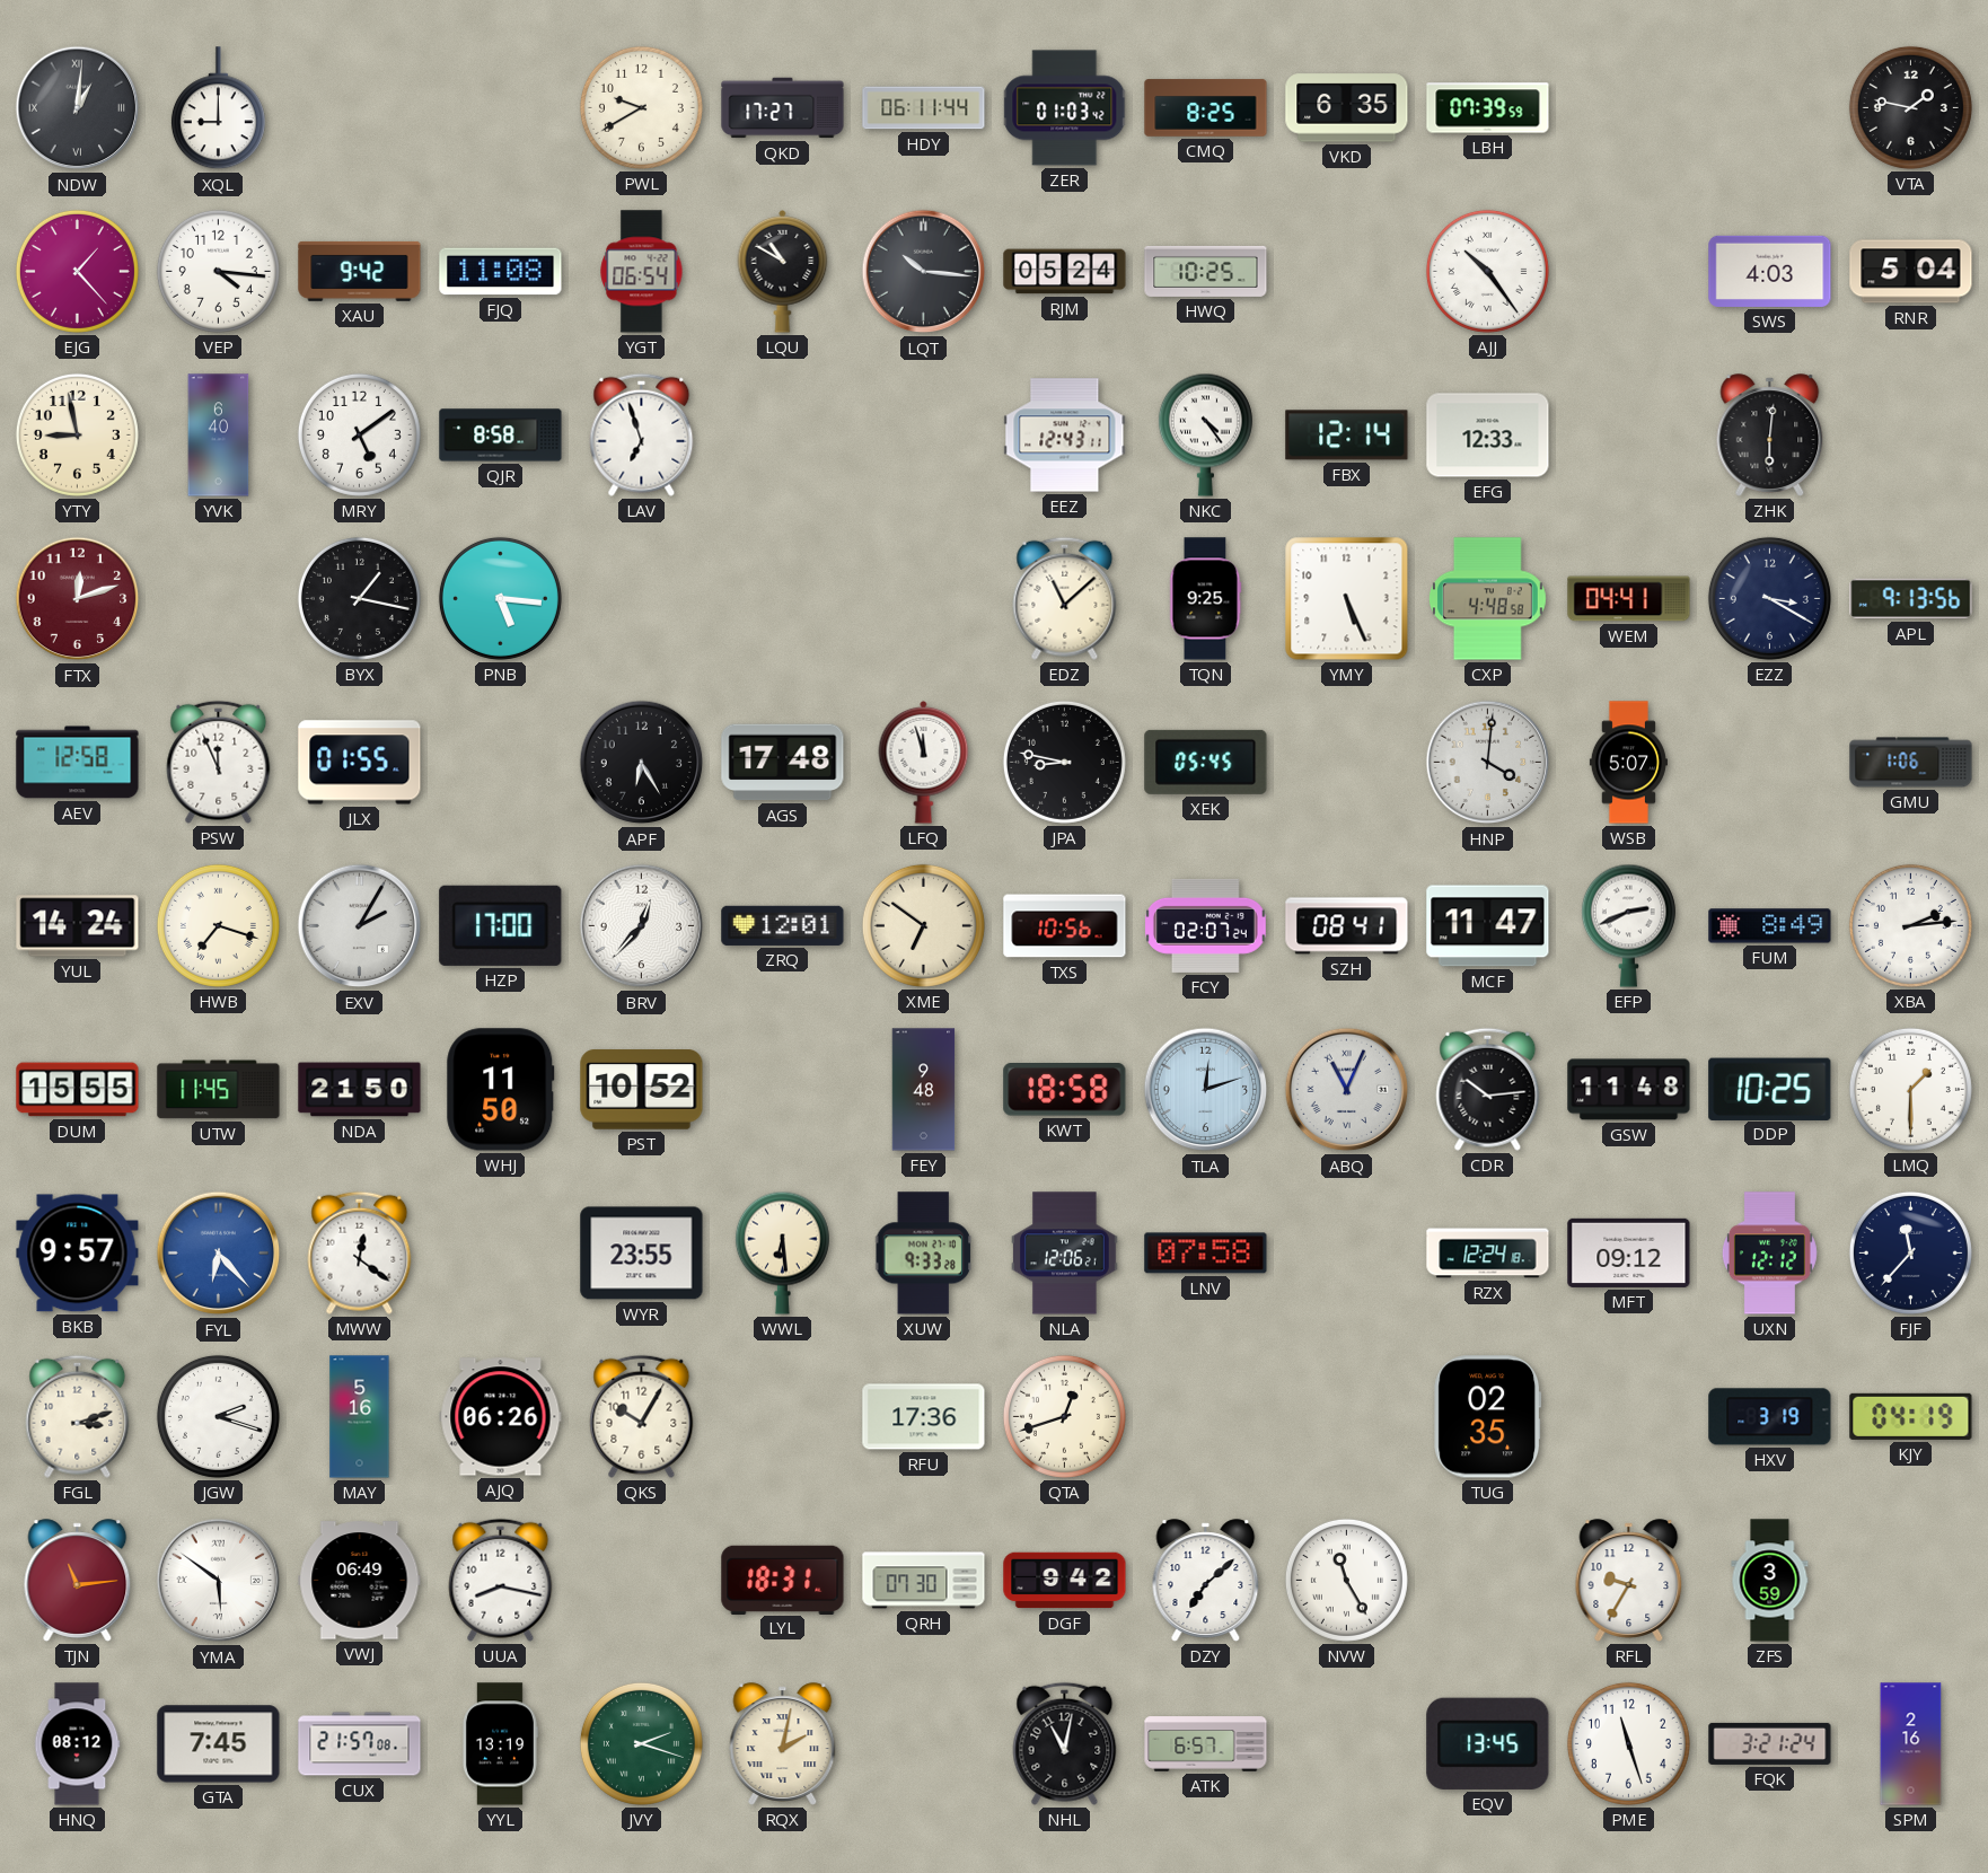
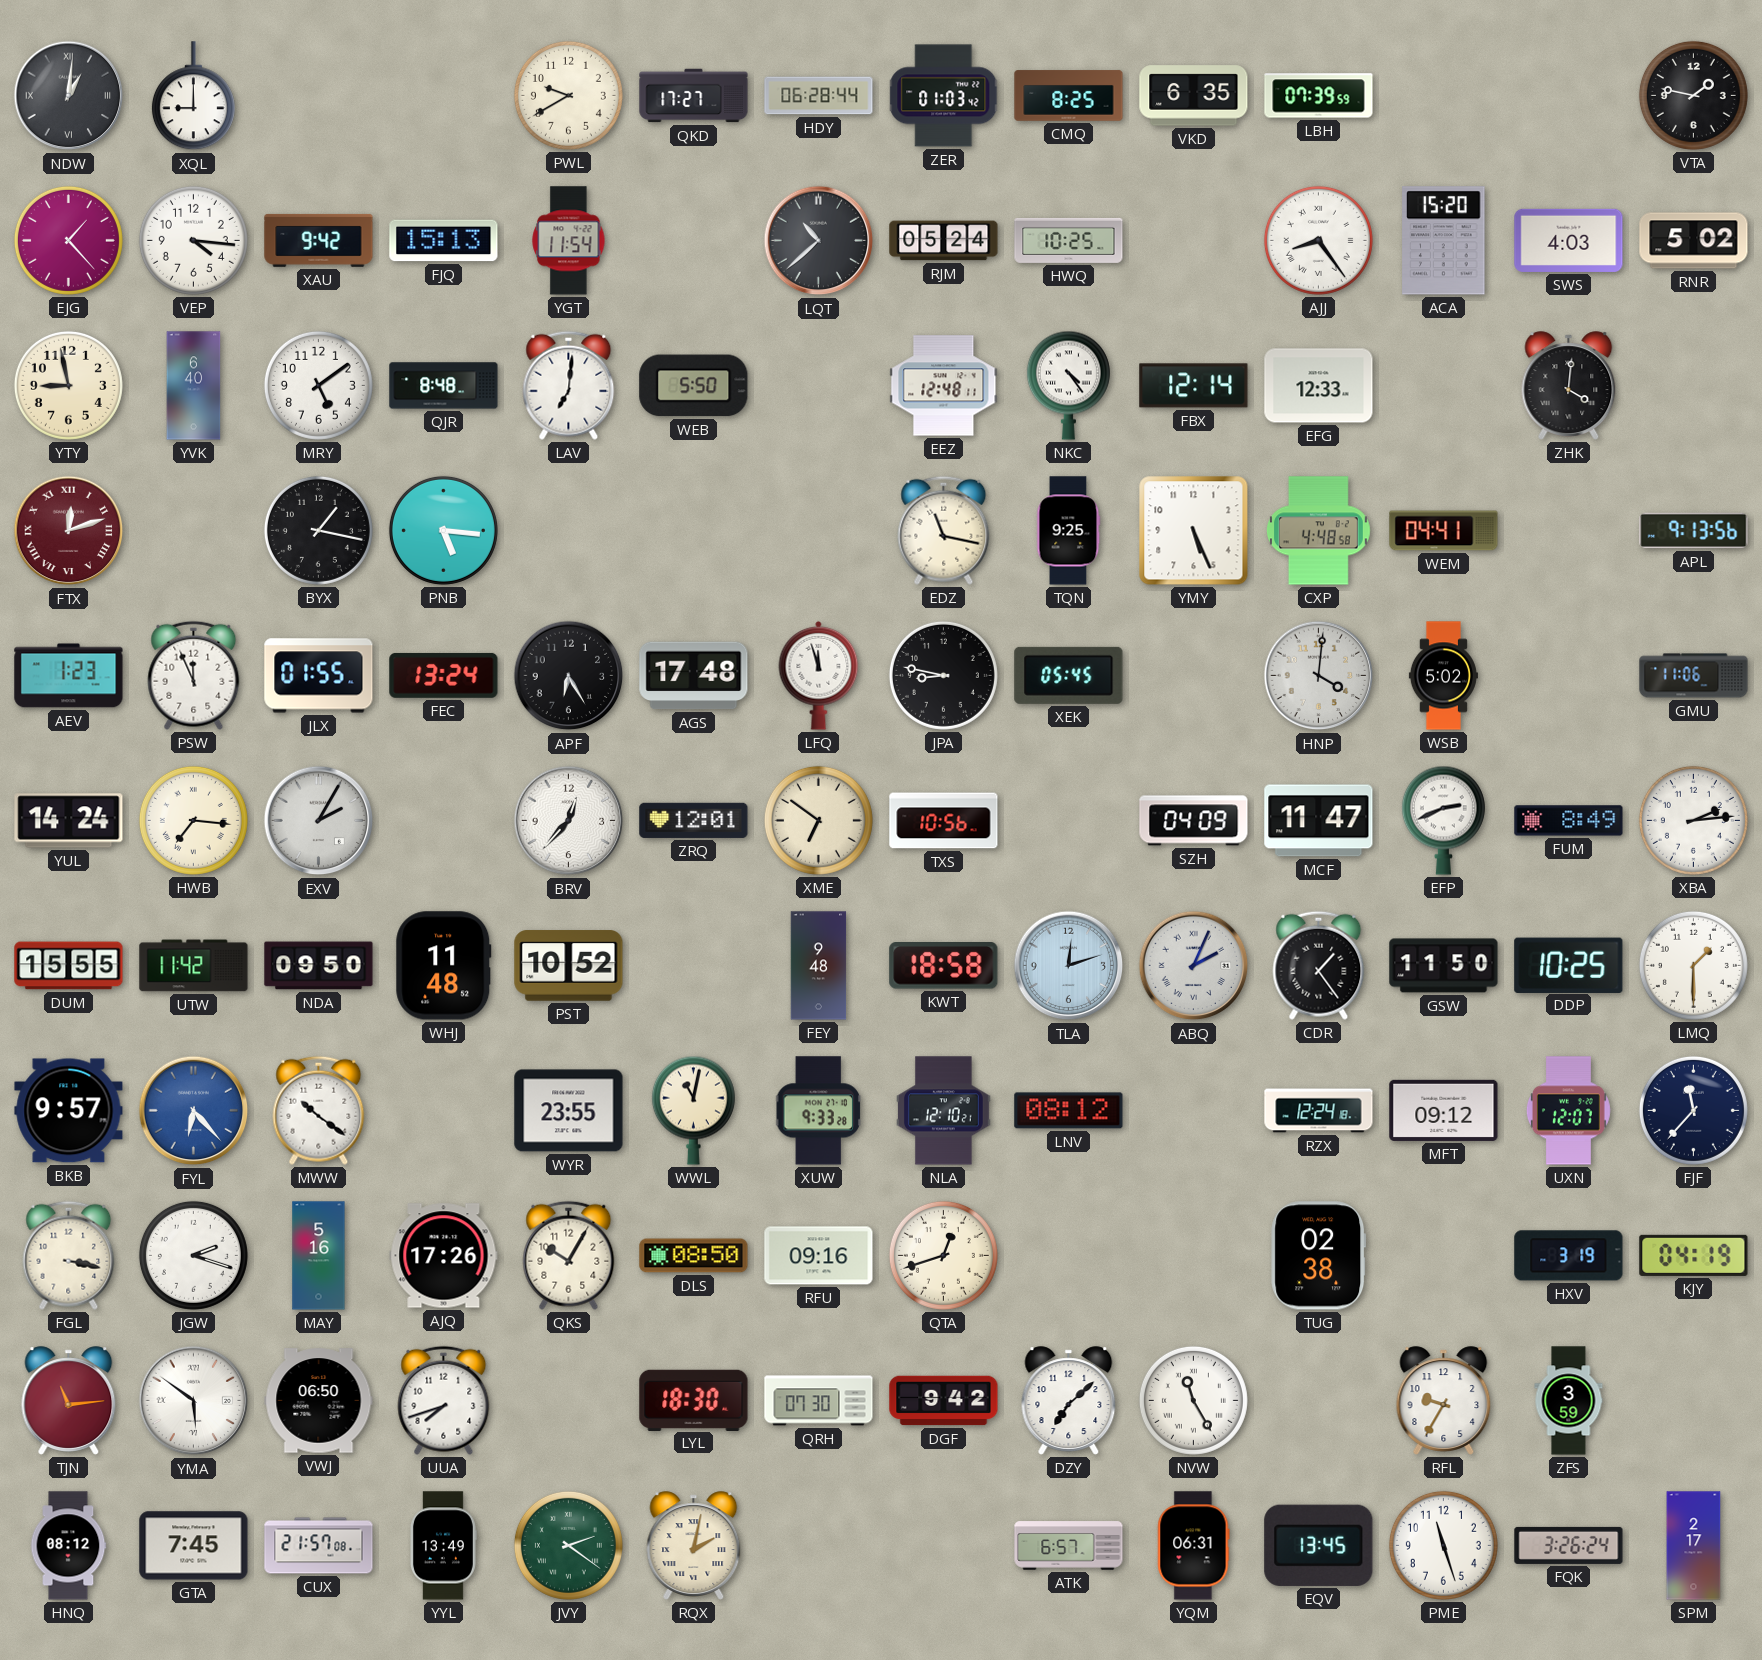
HDY: 06:11 -> 06:28 (819, 96)
FJQ: 11:08 -> 15:13 (444, 241)
YGT: 06:54 -> 11:54 (569, 241)
LQU: 10:50 -> none (783, 272)
LQT: 10:16 -> 10:38 (819, 241)
AJJ: 10:24 -> 8:24 (1318, 240)
ACA: none -> 15:20 (1444, 241)
RNR: 5:04 -> 5:02 (1694, 241)
QJR: 8:58 -> 8:48 (444, 386)
LAV: 6:57 -> 7:01 (569, 385)
WEB: none -> 5:50 (694, 386)
EEZ: 12:43 -> 12:48 (944, 386)
ZHK: 6:01 -> 4:01 (1569, 386)
FTX numerals: Arabic -> Roman (69, 531)
EDZ: 11:08 -> 11:17 (944, 530)
EZZ: 3:20 -> none (1769, 598)
AEV: 12:58 -> 1:23 (69, 676)
FEC: none -> 13:24 (444, 675)
WSB: 5:07 -> 5:02 (1443, 676)
GMU: 1:06 -> 11:06 (1694, 676)
HWB: 7:18 -> 7:16 (193, 820)
HZP: 17:00 -> none (501, 925)
FCY: 02:07 -> none (1206, 925)
SZH: 08:41 -> 04:09 (1194, 821)
UTW: 11:45 -> 11:42 (194, 966)
NDA: 21:50 -> 09:50 (319, 966)
WHJ: 11:50 -> 11:48 (444, 966)
ABQ: 11:04 -> 2:04 (1194, 966)
CDR: 10:14 -> 1:24 (1319, 965)
GSW: 11:48 -> 11:50 (1444, 966)
MWW: 12:21 -> 10:21 (319, 1110)
WWL: 6:29 -> 11:02 (693, 1110)
NLA: 12:06 -> 12:10 (944, 1111)
LNV: 07:58 -> 08:12 (1069, 1111)
UXN: 12:12 -> 12:07 (1568, 1111)
FGL: 3:12 -> 3:17 (69, 1255)
AJQ: 06:26 -> 17:26 (444, 1256)
DLS: none -> 08:50 (694, 1256)
RFU: 17:36 -> 09:16 (819, 1256)
TUG: 02:35 -> 02:38 (1319, 1256)
VWJ: 06:49 -> 06:50 (319, 1401)
UUA: 8:17 -> 7:42 (444, 1400)
LYL: 18:31 -> 18:30 (694, 1400)
YYL: 13:19 -> 13:49 (443, 1546)
JVY: 2:18 -> 2:21 (568, 1545)
NHL: 11:02 -> none (1065, 1743)
YQM: none -> 06:31 (1194, 1546)
FQK: 3:21 -> 3:26 (1569, 1545)
SPM: 2:16 -> 2:17 (1694, 1546)
